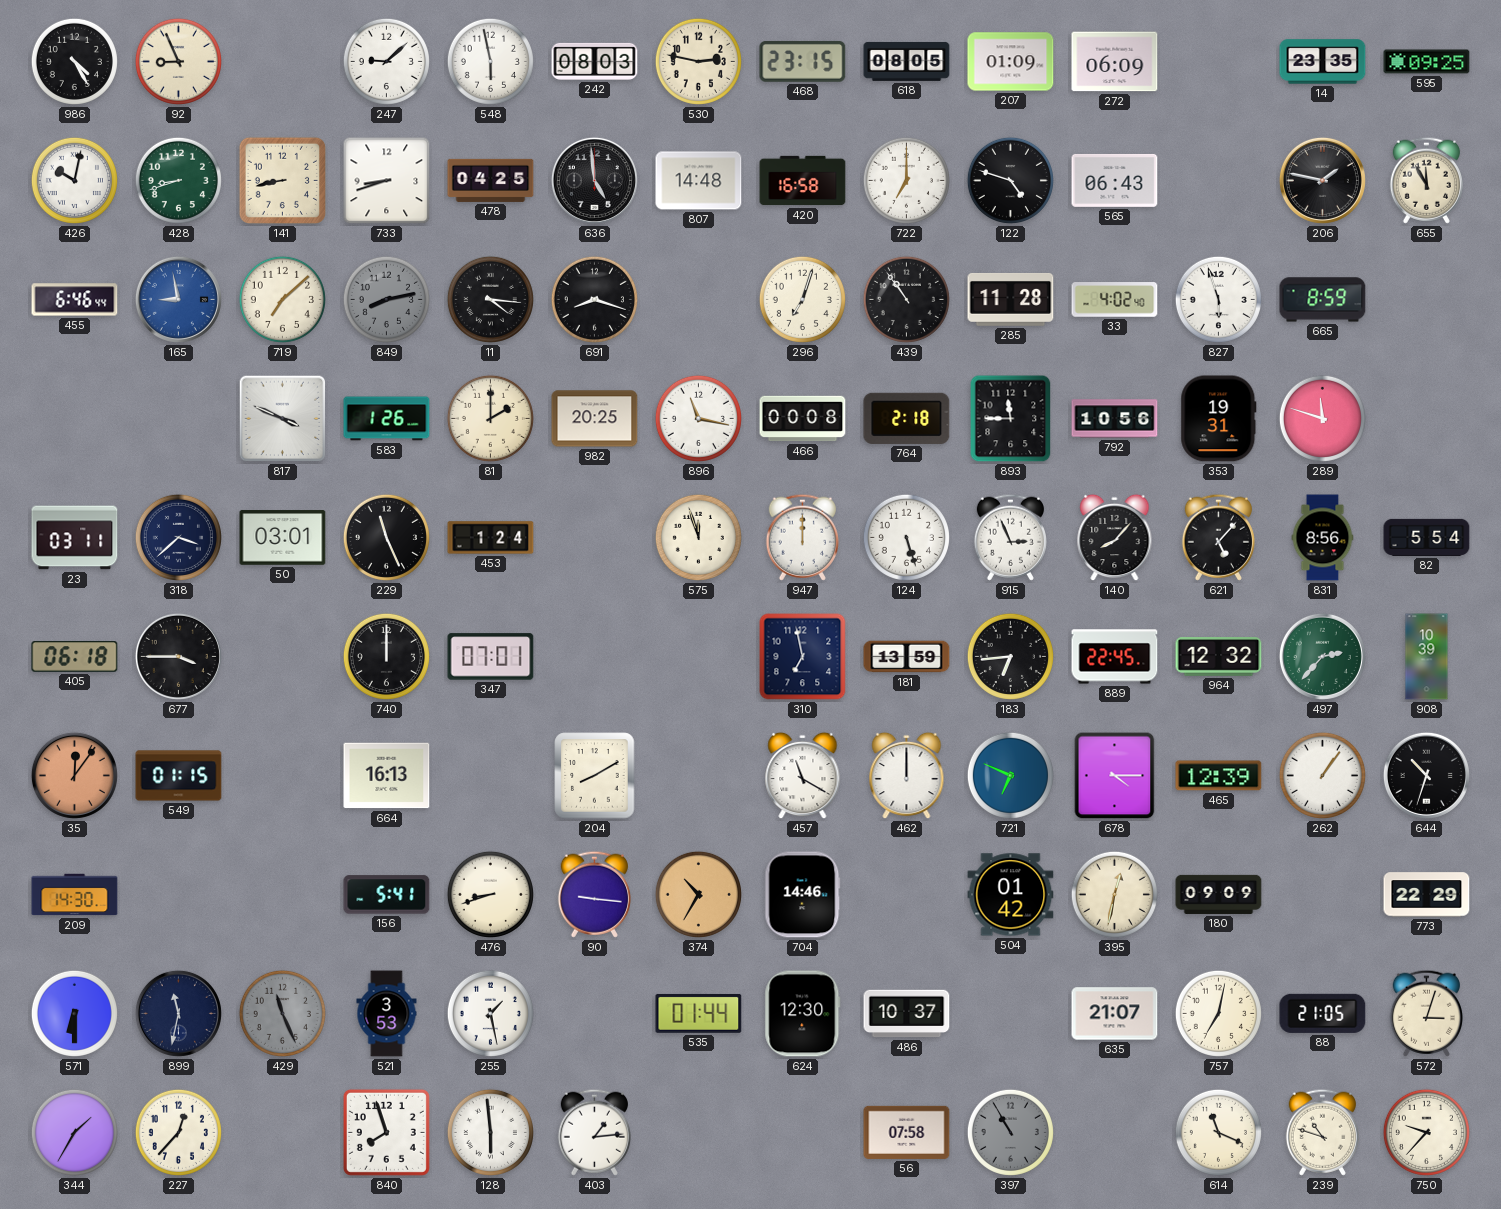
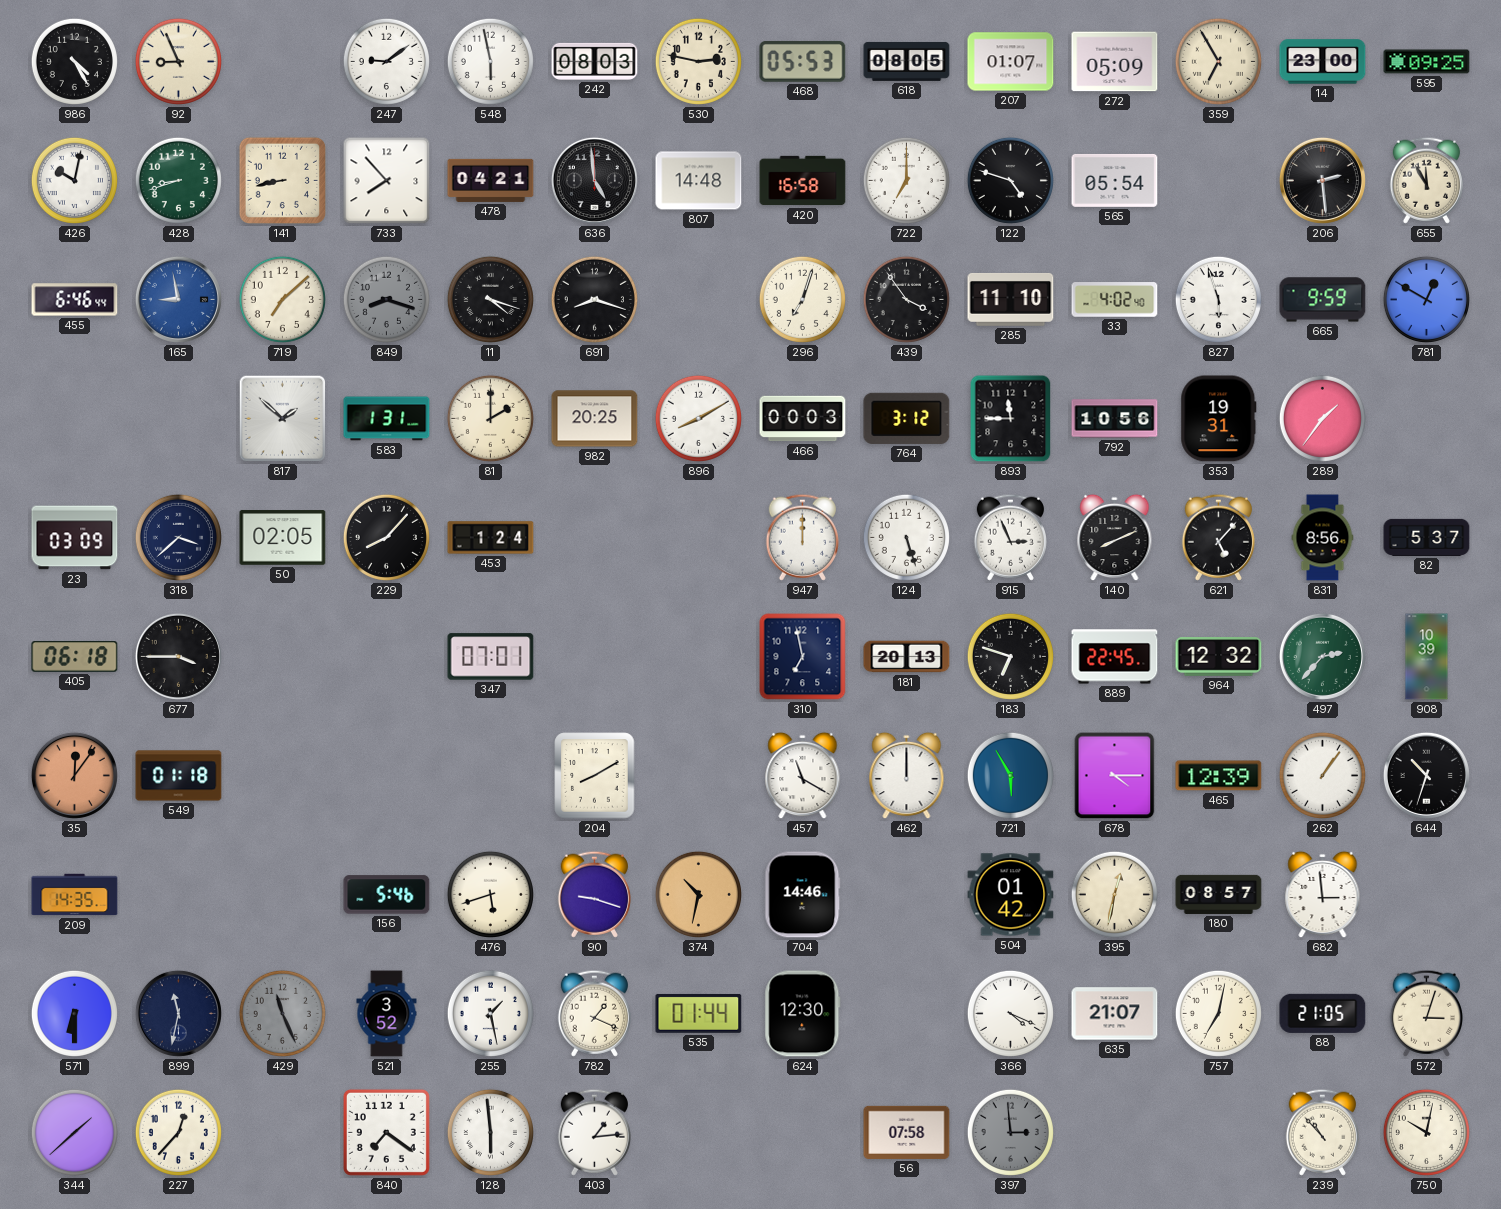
247: 9:08 -> 9:09 (386, 61)
468: 23:15 -> 05:53 (803, 61)
207: 01:09 -> 01:07 (1011, 62)
272: 06:09 -> 05:09 (1115, 62)
359: none -> 6:55 (1218, 61)
14: 23:35 -> 23:00 (1323, 62)
733: 8:42 -> 7:53 (387, 181)
478: 04:25 -> 04:21 (491, 180)
565: 06:43 -> 05:54 (1115, 180)
206: 1:47 -> 2:29 (1322, 180)
849: 8:13 -> 8:18 (386, 299)
11: 4:16 -> 4:18 (490, 299)
439: 10:54 -> 3:54 (906, 299)
285: 11:28 -> 11:10 (1011, 299)
665: 8:59 -> 9:59 (1323, 300)
781: none -> 12:50 (1426, 299)
817: 3:49 -> 1:52 (283, 419)
583: 1:26 -> 1:31 (387, 419)
896: 11:17 -> 8:10 (698, 418)
466: 00:08 -> 00:03 (803, 419)
764: 2:18 -> 3:12 (907, 418)
289: 11:48 -> 1:36 (1322, 418)
23: 03:11 -> 03:09 (75, 538)
50: 03:01 -> 02:05 (283, 538)
229: 11:26 -> 8:07 (386, 537)
575: 11:57 -> none (698, 537)
140: 8:07 -> 8:11 (1115, 538)
82: 5:54 -> 5:37 (1427, 537)
740: 12:00 -> none (386, 656)
181: 13:59 -> 20:13 (907, 657)
183: 6:44 -> 6:48 (1010, 656)
549: 01:15 -> 01:18 (179, 776)
664: 16:13 -> none (387, 776)
721: 6:49 -> 5:55 (1010, 775)
209: 14:30 -> 14:35 (75, 895)
156: 5:41 -> 5:46 (387, 895)
476: 8:42 -> 5:42 (490, 894)
90: 9:16 -> 9:18 (594, 894)
374: 10:35 -> 10:32 (698, 894)
180: 09:09 -> 08:57 (1219, 894)
682: none -> 2:59 (1323, 895)
773: 22:29 -> none (1427, 895)
521: 3:53 -> 3:52 (387, 1014)
782: none -> 1:19 (594, 1013)
486: 10:37 -> none (907, 1014)
366: none -> 4:19 (1010, 1013)
344: 1:35 -> 1:38 (74, 1132)
840: 7:57 -> 7:21 (386, 1132)
397: 10:55 -> 2:59 (1010, 1132)
614: 11:19 -> none (1218, 1132)
239: 10:48 -> 10:53 (1322, 1132)
750: 9:37 -> 10:02 (1426, 1132)
